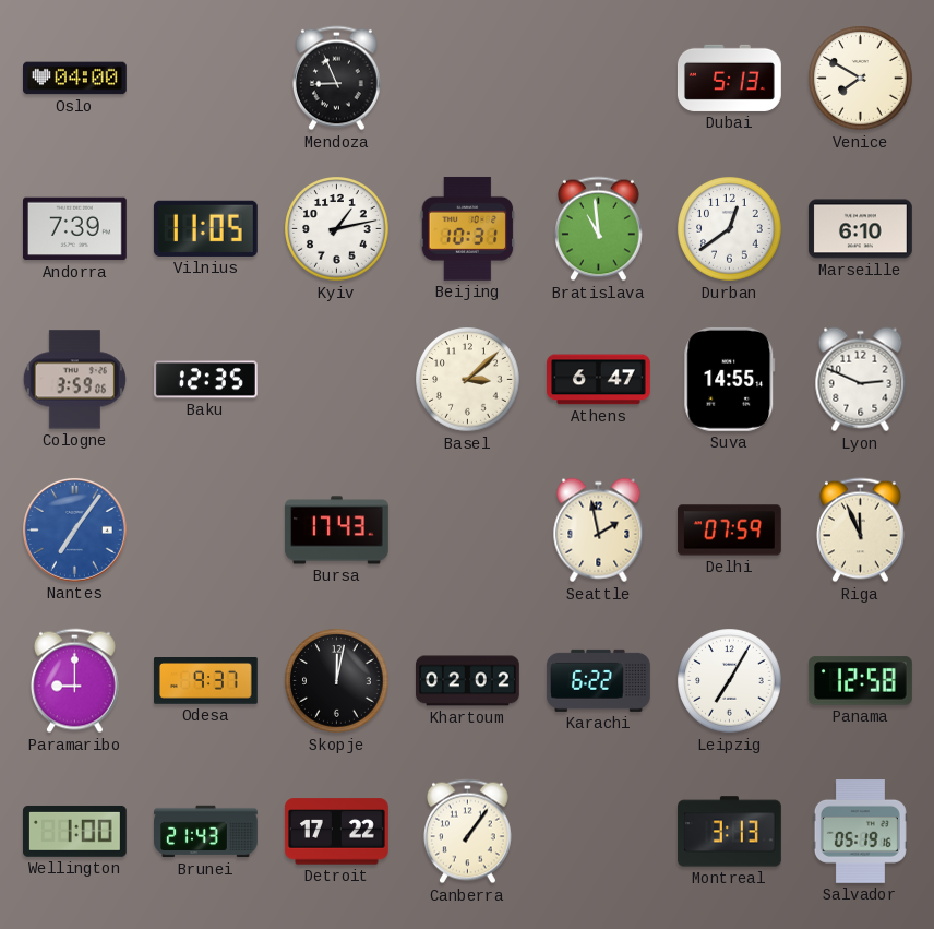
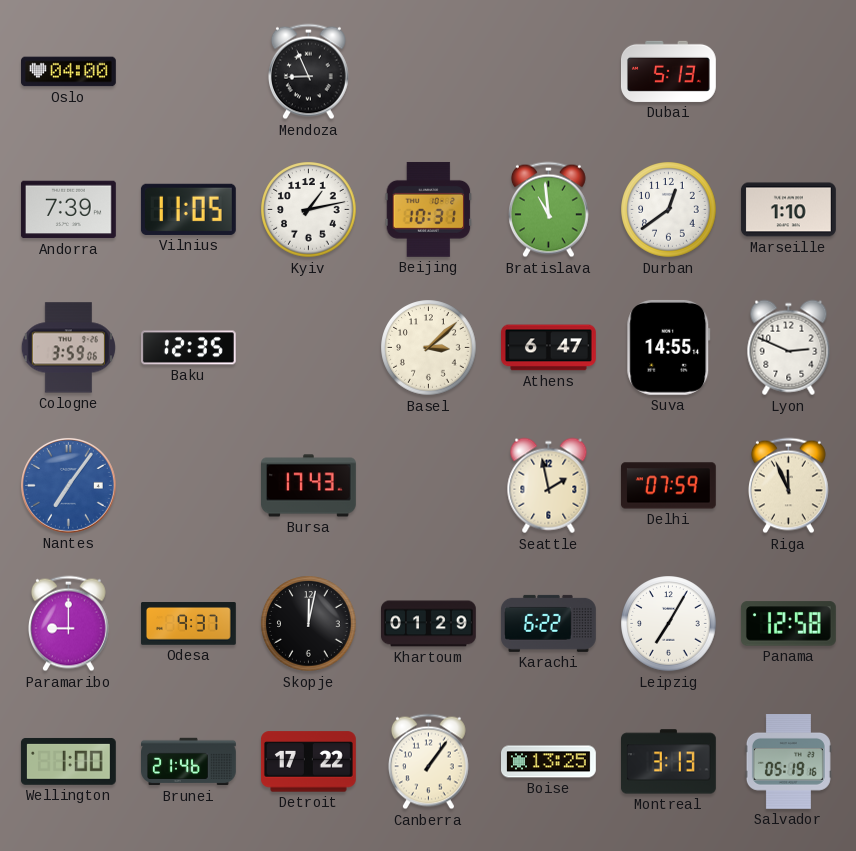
Venice: 7:50 -> none (861, 79)
Marseille: 6:10 -> 1:10 (789, 210)
Khartoum: 02:02 -> 01:29 (429, 624)
Brunei: 21:43 -> 21:46 (189, 762)
Boise: none -> 13:25 (549, 762)
